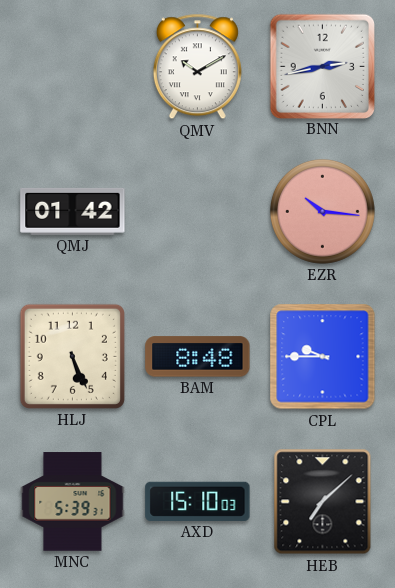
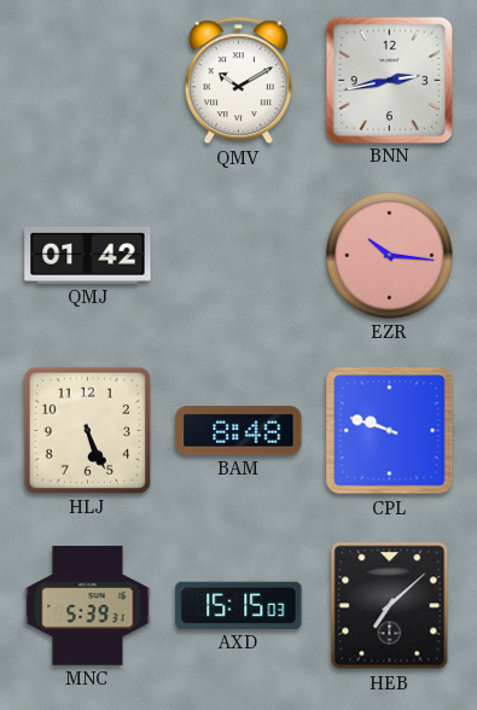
CPL: 9:45 -> 9:48 (390, 431)
AXD: 15:10 -> 15:15 (239, 605)
